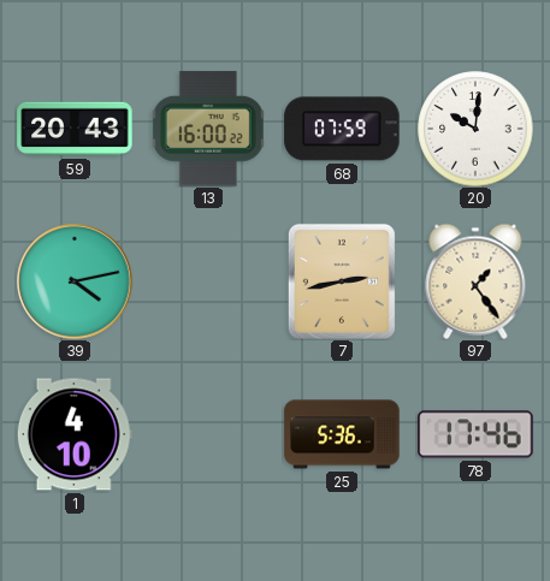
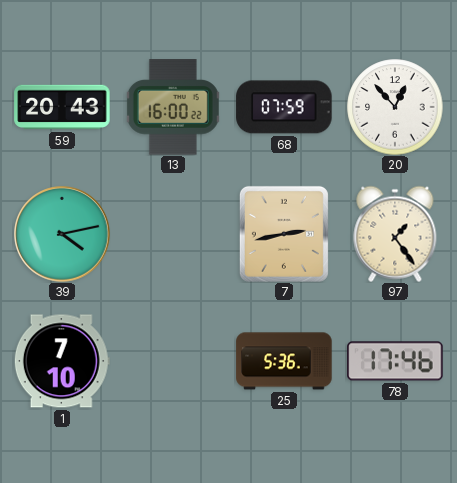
20: 10:01 -> 12:53 (395, 107)
1: 4:10 -> 7:10 (62, 361)
